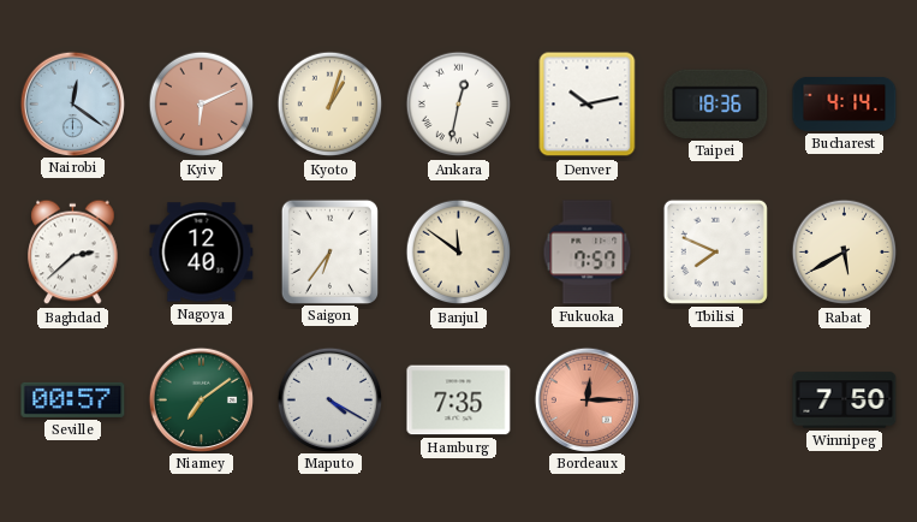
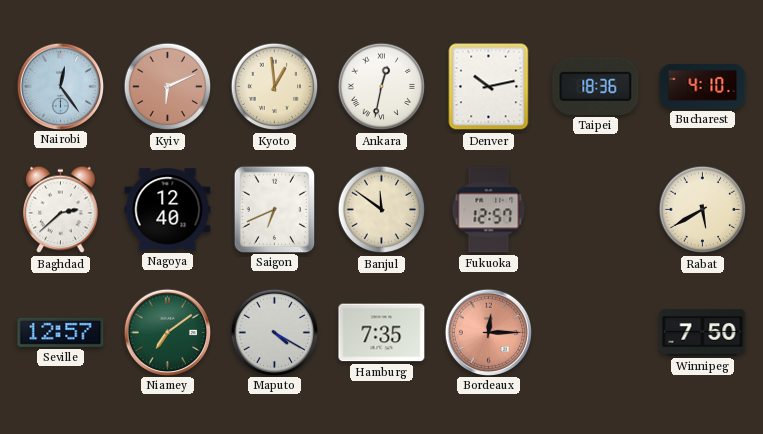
Nairobi: 12:21 -> 12:24 (60, 86)
Kyoto: 1:03 -> 12:59 (275, 87)
Bucharest: 4:14 -> 4:10 (703, 86)
Saigon: 6:36 -> 6:41 (274, 209)
Fukuoka: 7:57 -> 12:57 (489, 210)
Tbilisi: 7:49 -> none (715, 251)
Seville: 00:57 -> 12:57 (61, 332)
